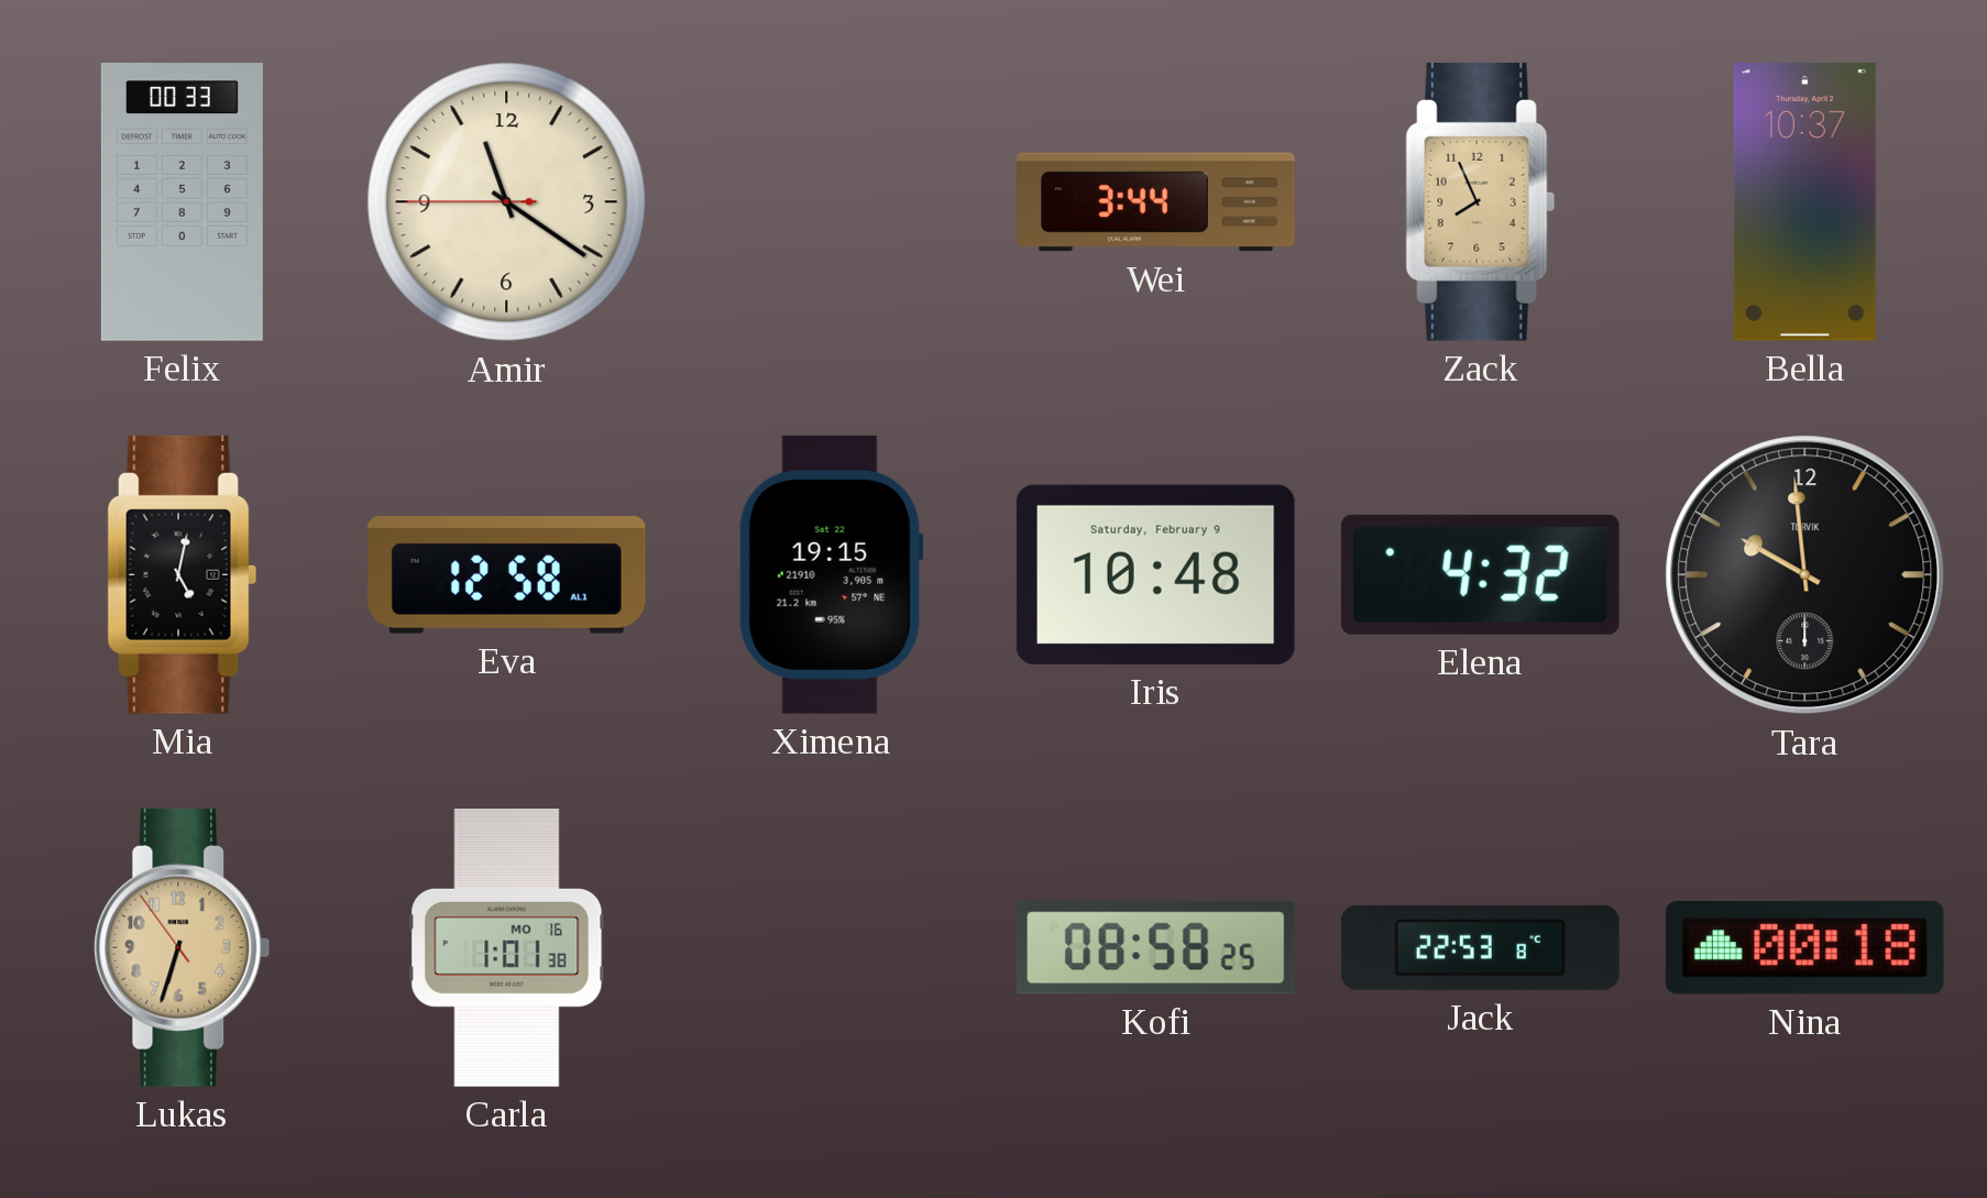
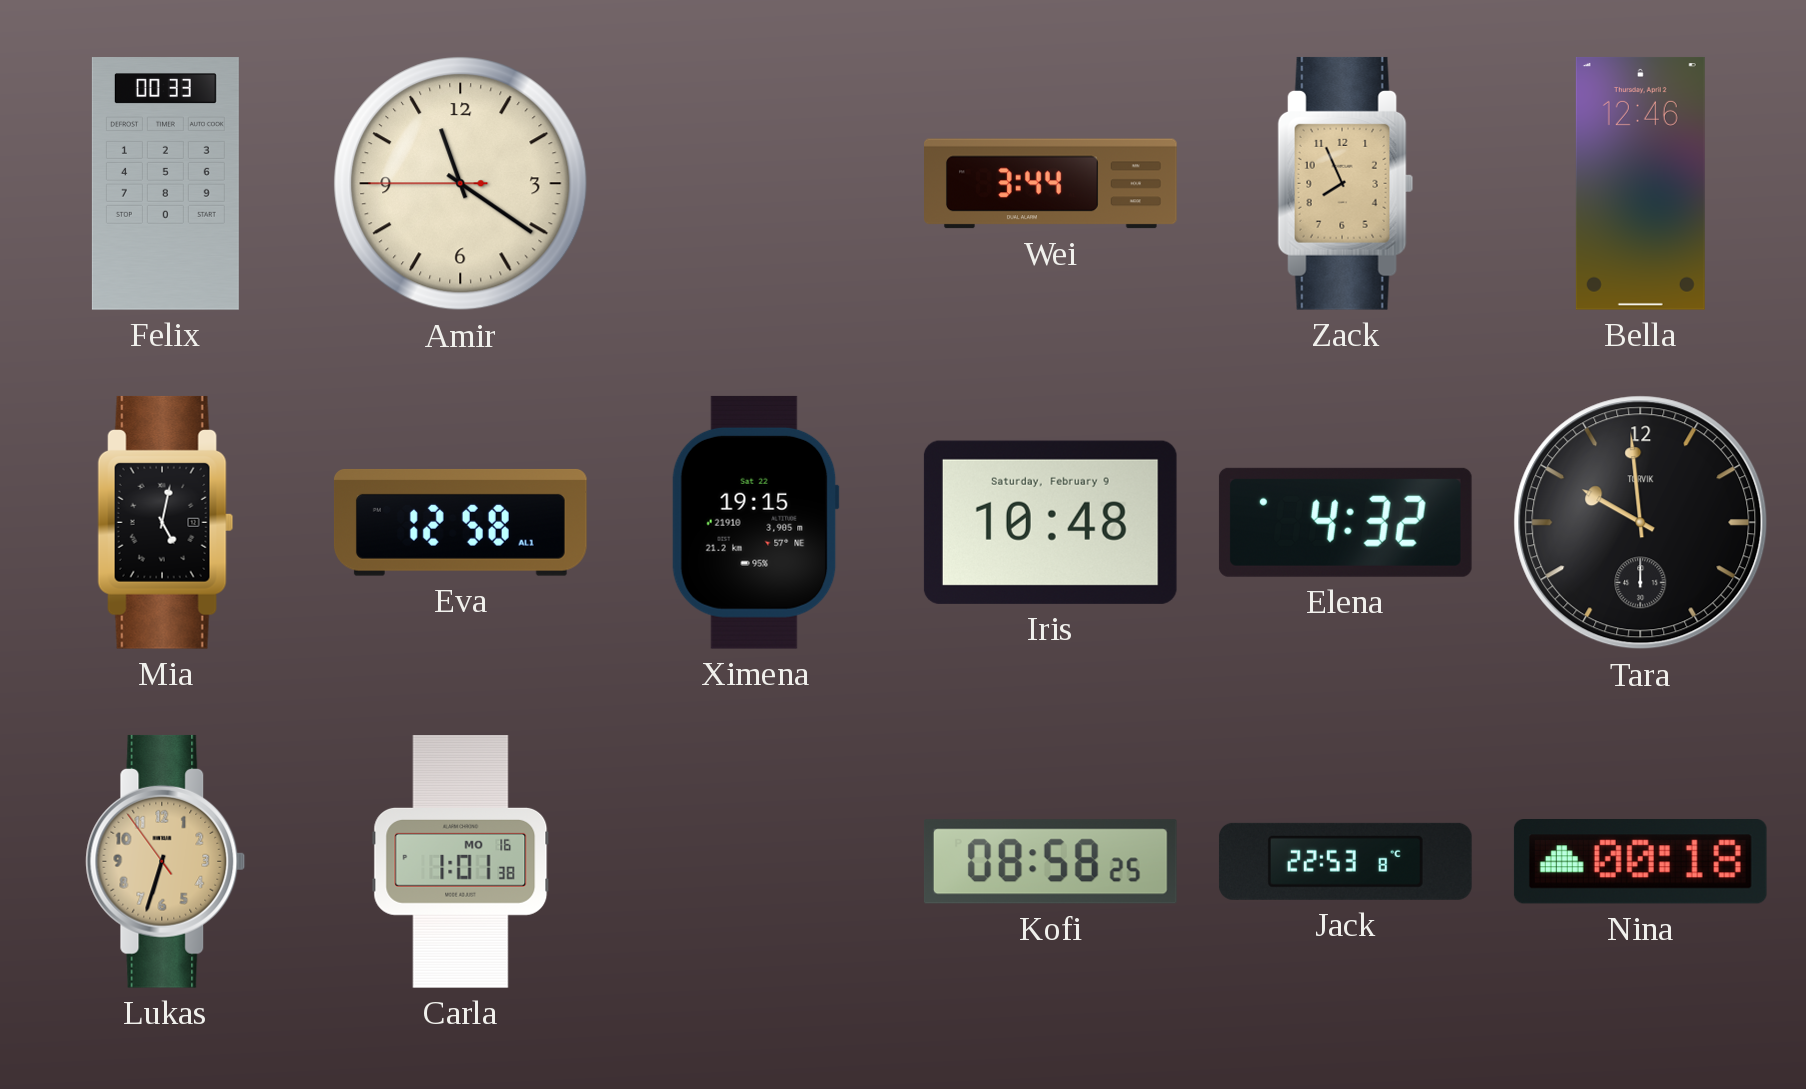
Bella: 10:37 -> 12:46 (1640, 183)
